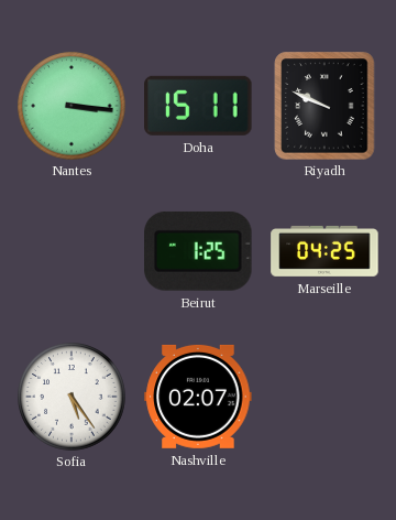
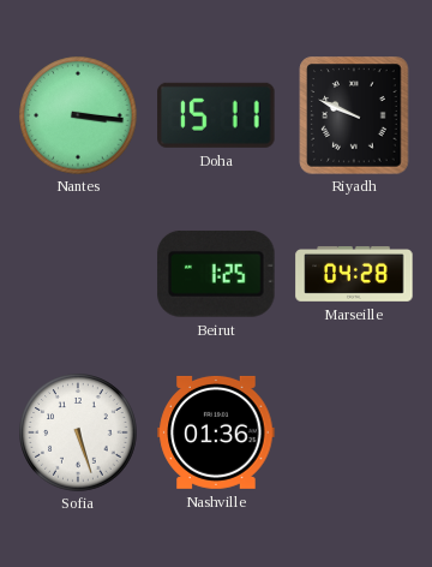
Marseille: 04:25 -> 04:28 (354, 274)
Sofia: 5:24 -> 5:27 (78, 432)
Nashville: 02:07 -> 01:36 (216, 432)
